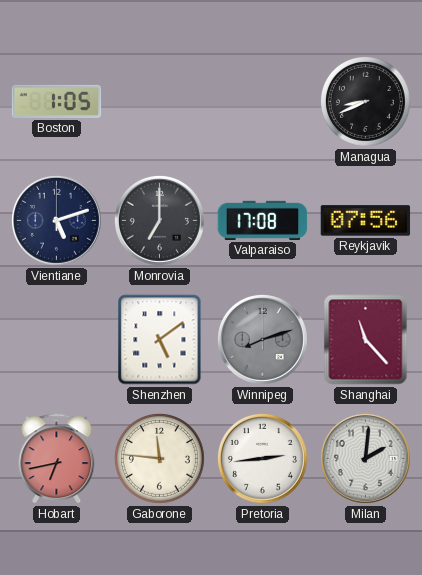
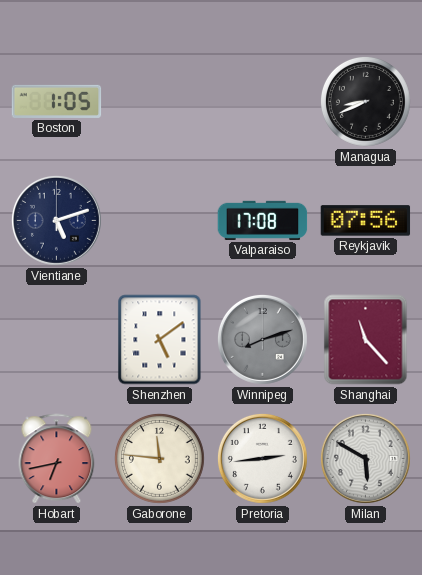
Monrovia: 7:00 -> none (159, 220)
Milan: 2:01 -> 5:50 (365, 458)
